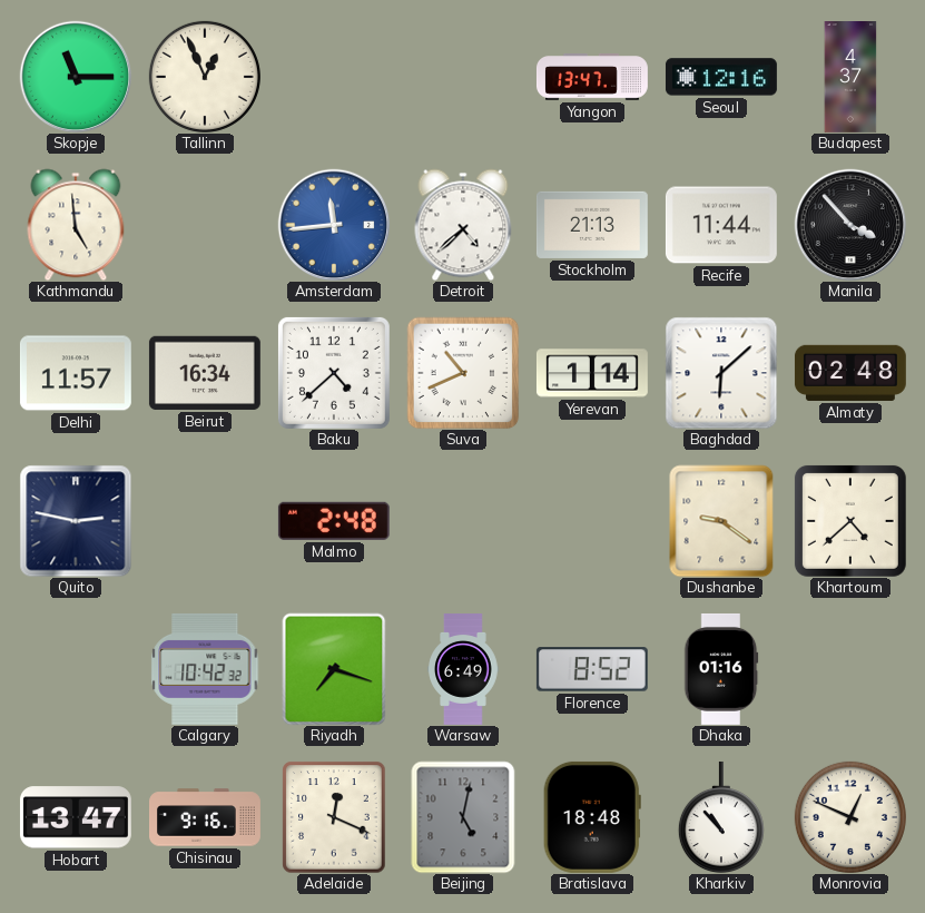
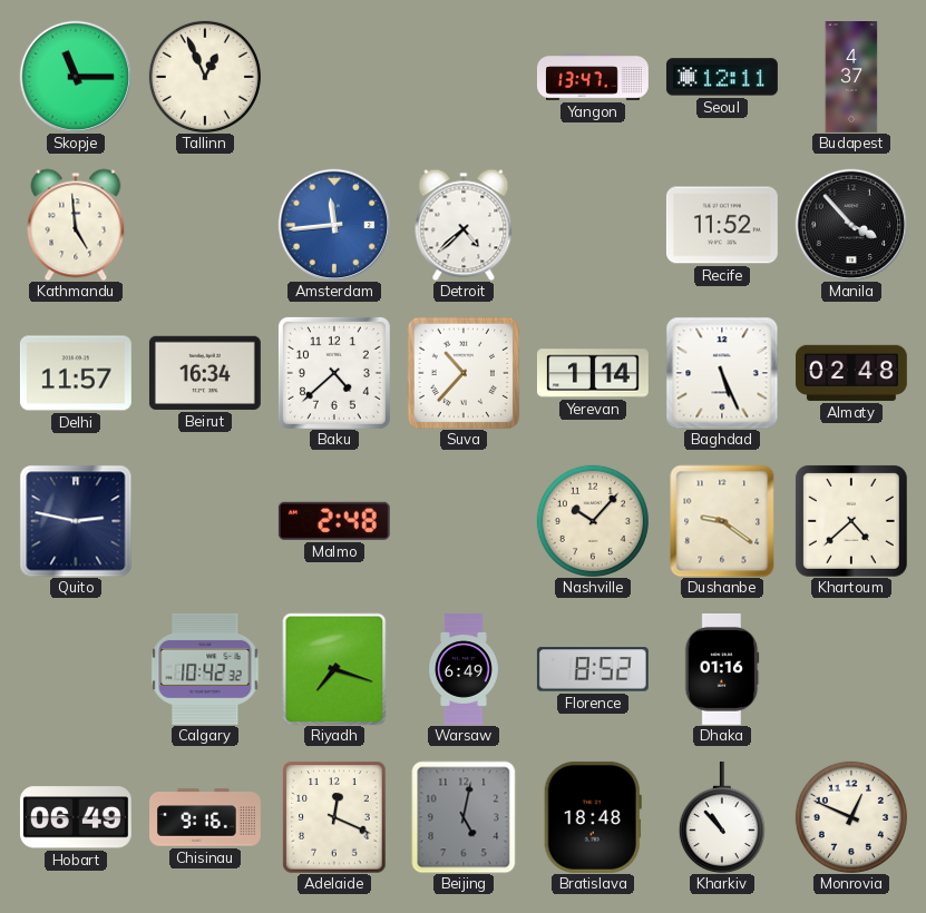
Seoul: 12:16 -> 12:11 (722, 77)
Stockholm: 21:13 -> none (592, 225)
Recife: 11:44 -> 11:52 (722, 225)
Suva: 10:41 -> 10:37 (464, 373)
Baghdad: 6:08 -> 5:26 (722, 373)
Nashville: none -> 10:07 (593, 521)
Hobart: 13:47 -> 06:49 (76, 817)
